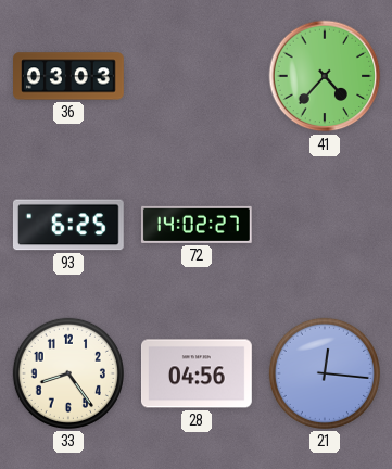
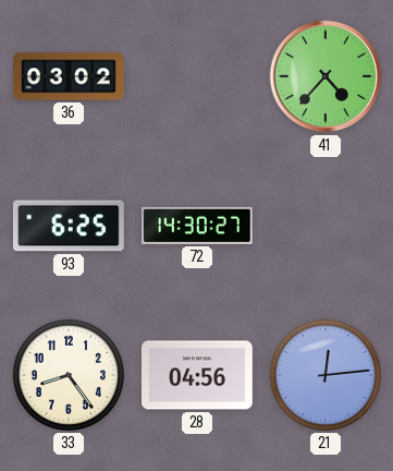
36: 03:03 -> 03:02 (70, 76)
72: 14:02 -> 14:30 (197, 226)
21: 12:16 -> 12:14 (326, 375)
